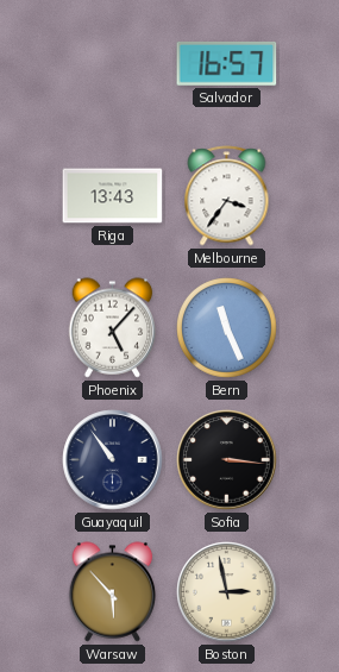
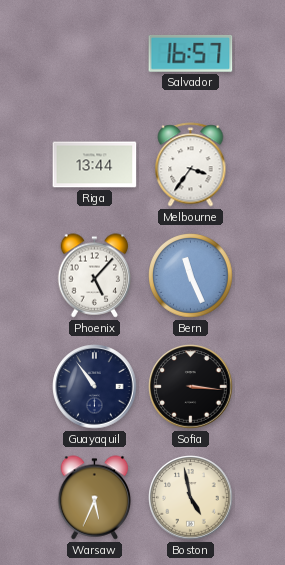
Riga: 13:43 -> 13:44 (95, 165)
Warsaw: 5:53 -> 5:34 (95, 498)
Boston: 2:58 -> 4:58 (191, 498)
